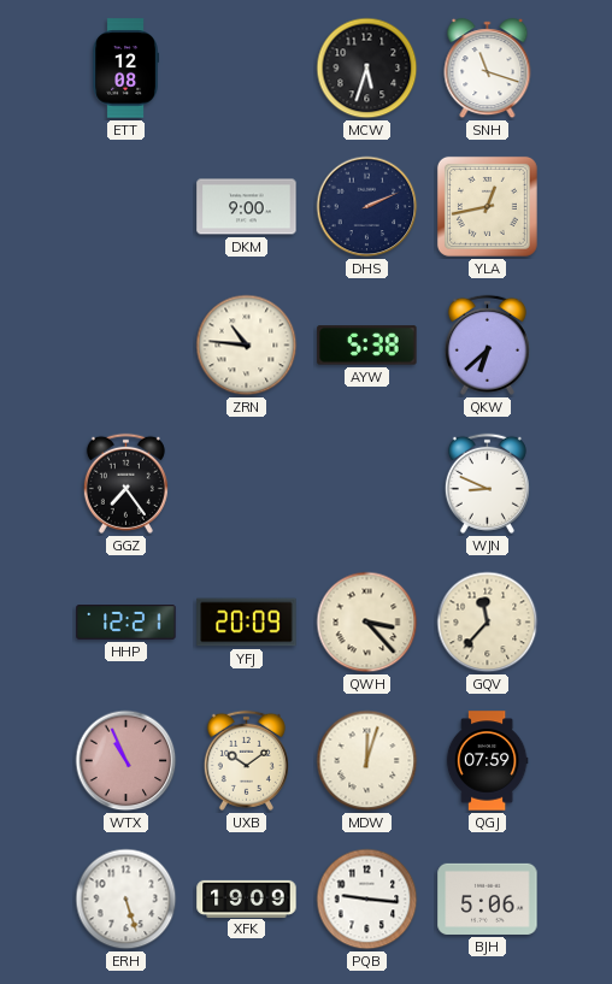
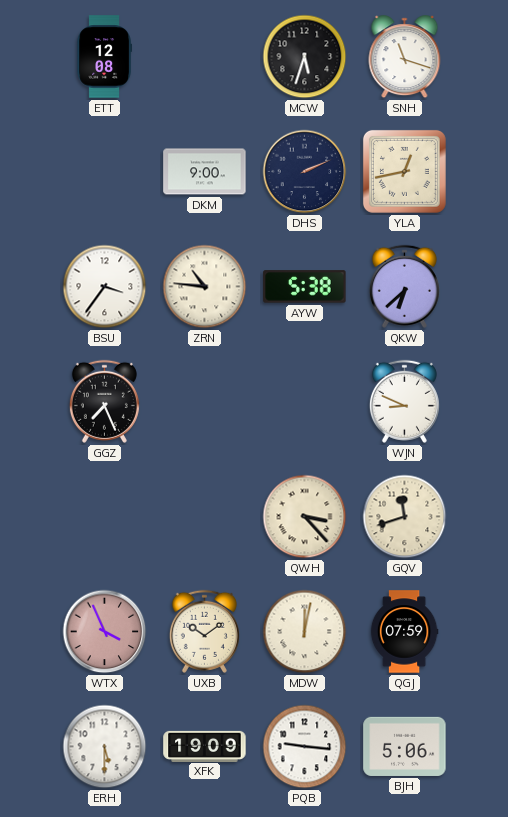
BSU: none -> 3:36 (105, 287)
GGZ: 7:24 -> 7:26 (104, 401)
HHP: 12:21 -> none (126, 623)
YFJ: 20:09 -> none (247, 623)
GQV: 11:37 -> 11:42 (405, 517)
WTX: 10:56 -> 3:56 (105, 632)
MDW: 12:03 -> 12:02 (305, 632)
ERH: 5:27 -> 5:30 (105, 747)
